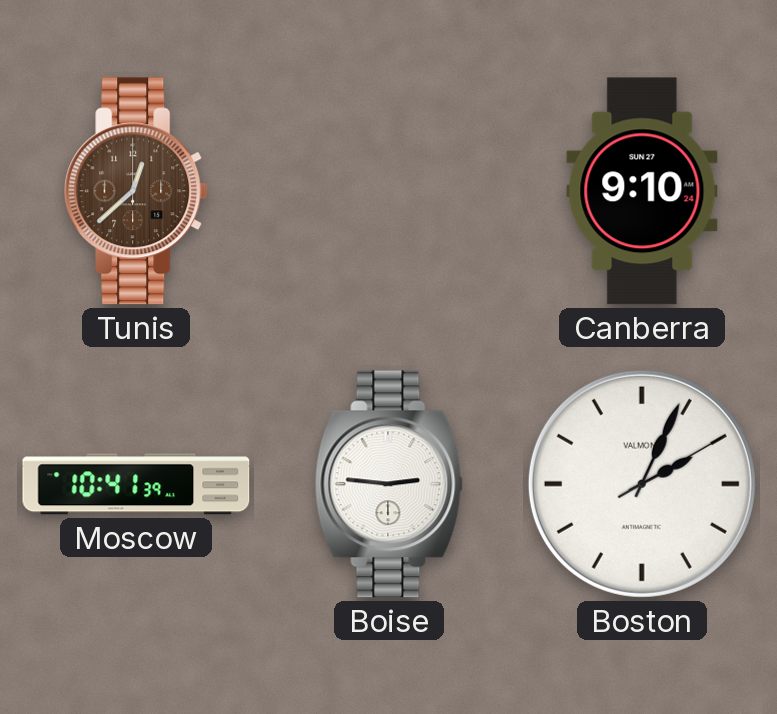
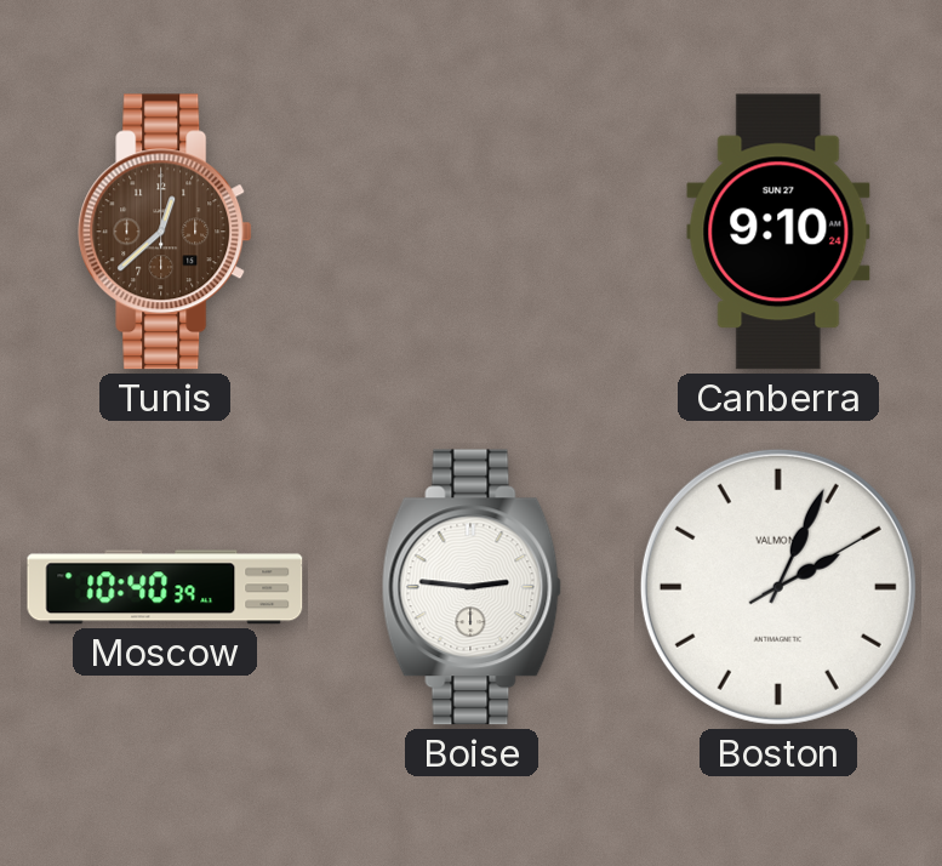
Moscow: 10:41 -> 10:40 (165, 587)
